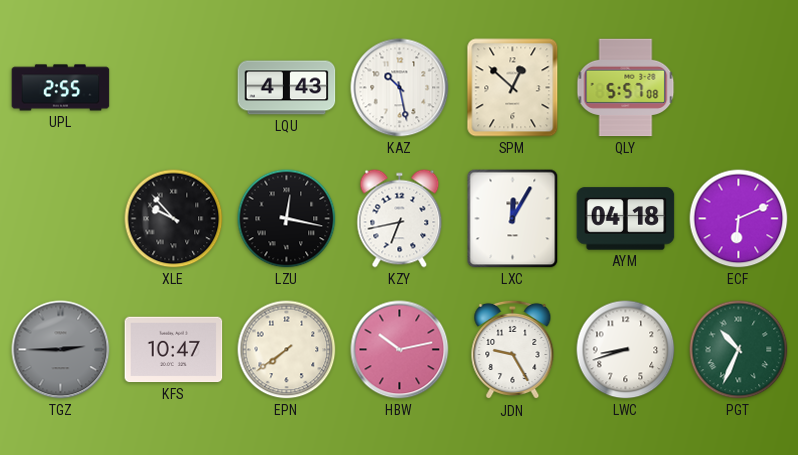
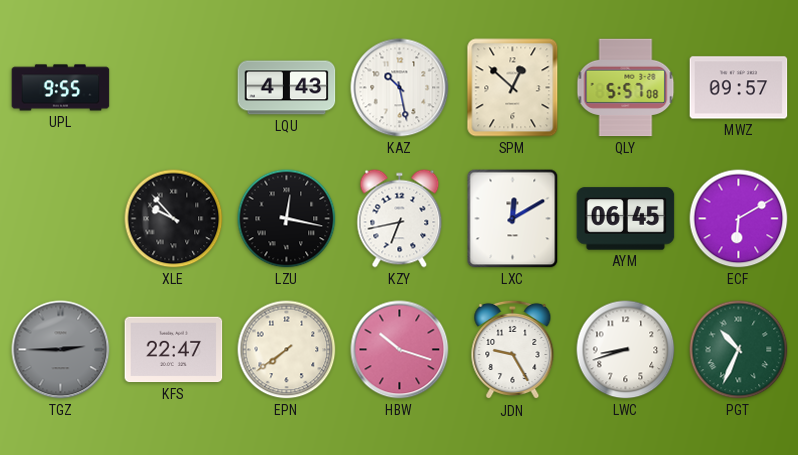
UPL: 2:55 -> 9:55 (61, 88)
MWZ: none -> 09:57 (739, 88)
LXC: 12:05 -> 12:10 (513, 219)
AYM: 04:18 -> 06:45 (626, 219)
ECF: 6:11 -> 6:10 (739, 219)
KFS: 10:47 -> 22:47 (174, 350)
HBW: 10:13 -> 10:18 (400, 350)
